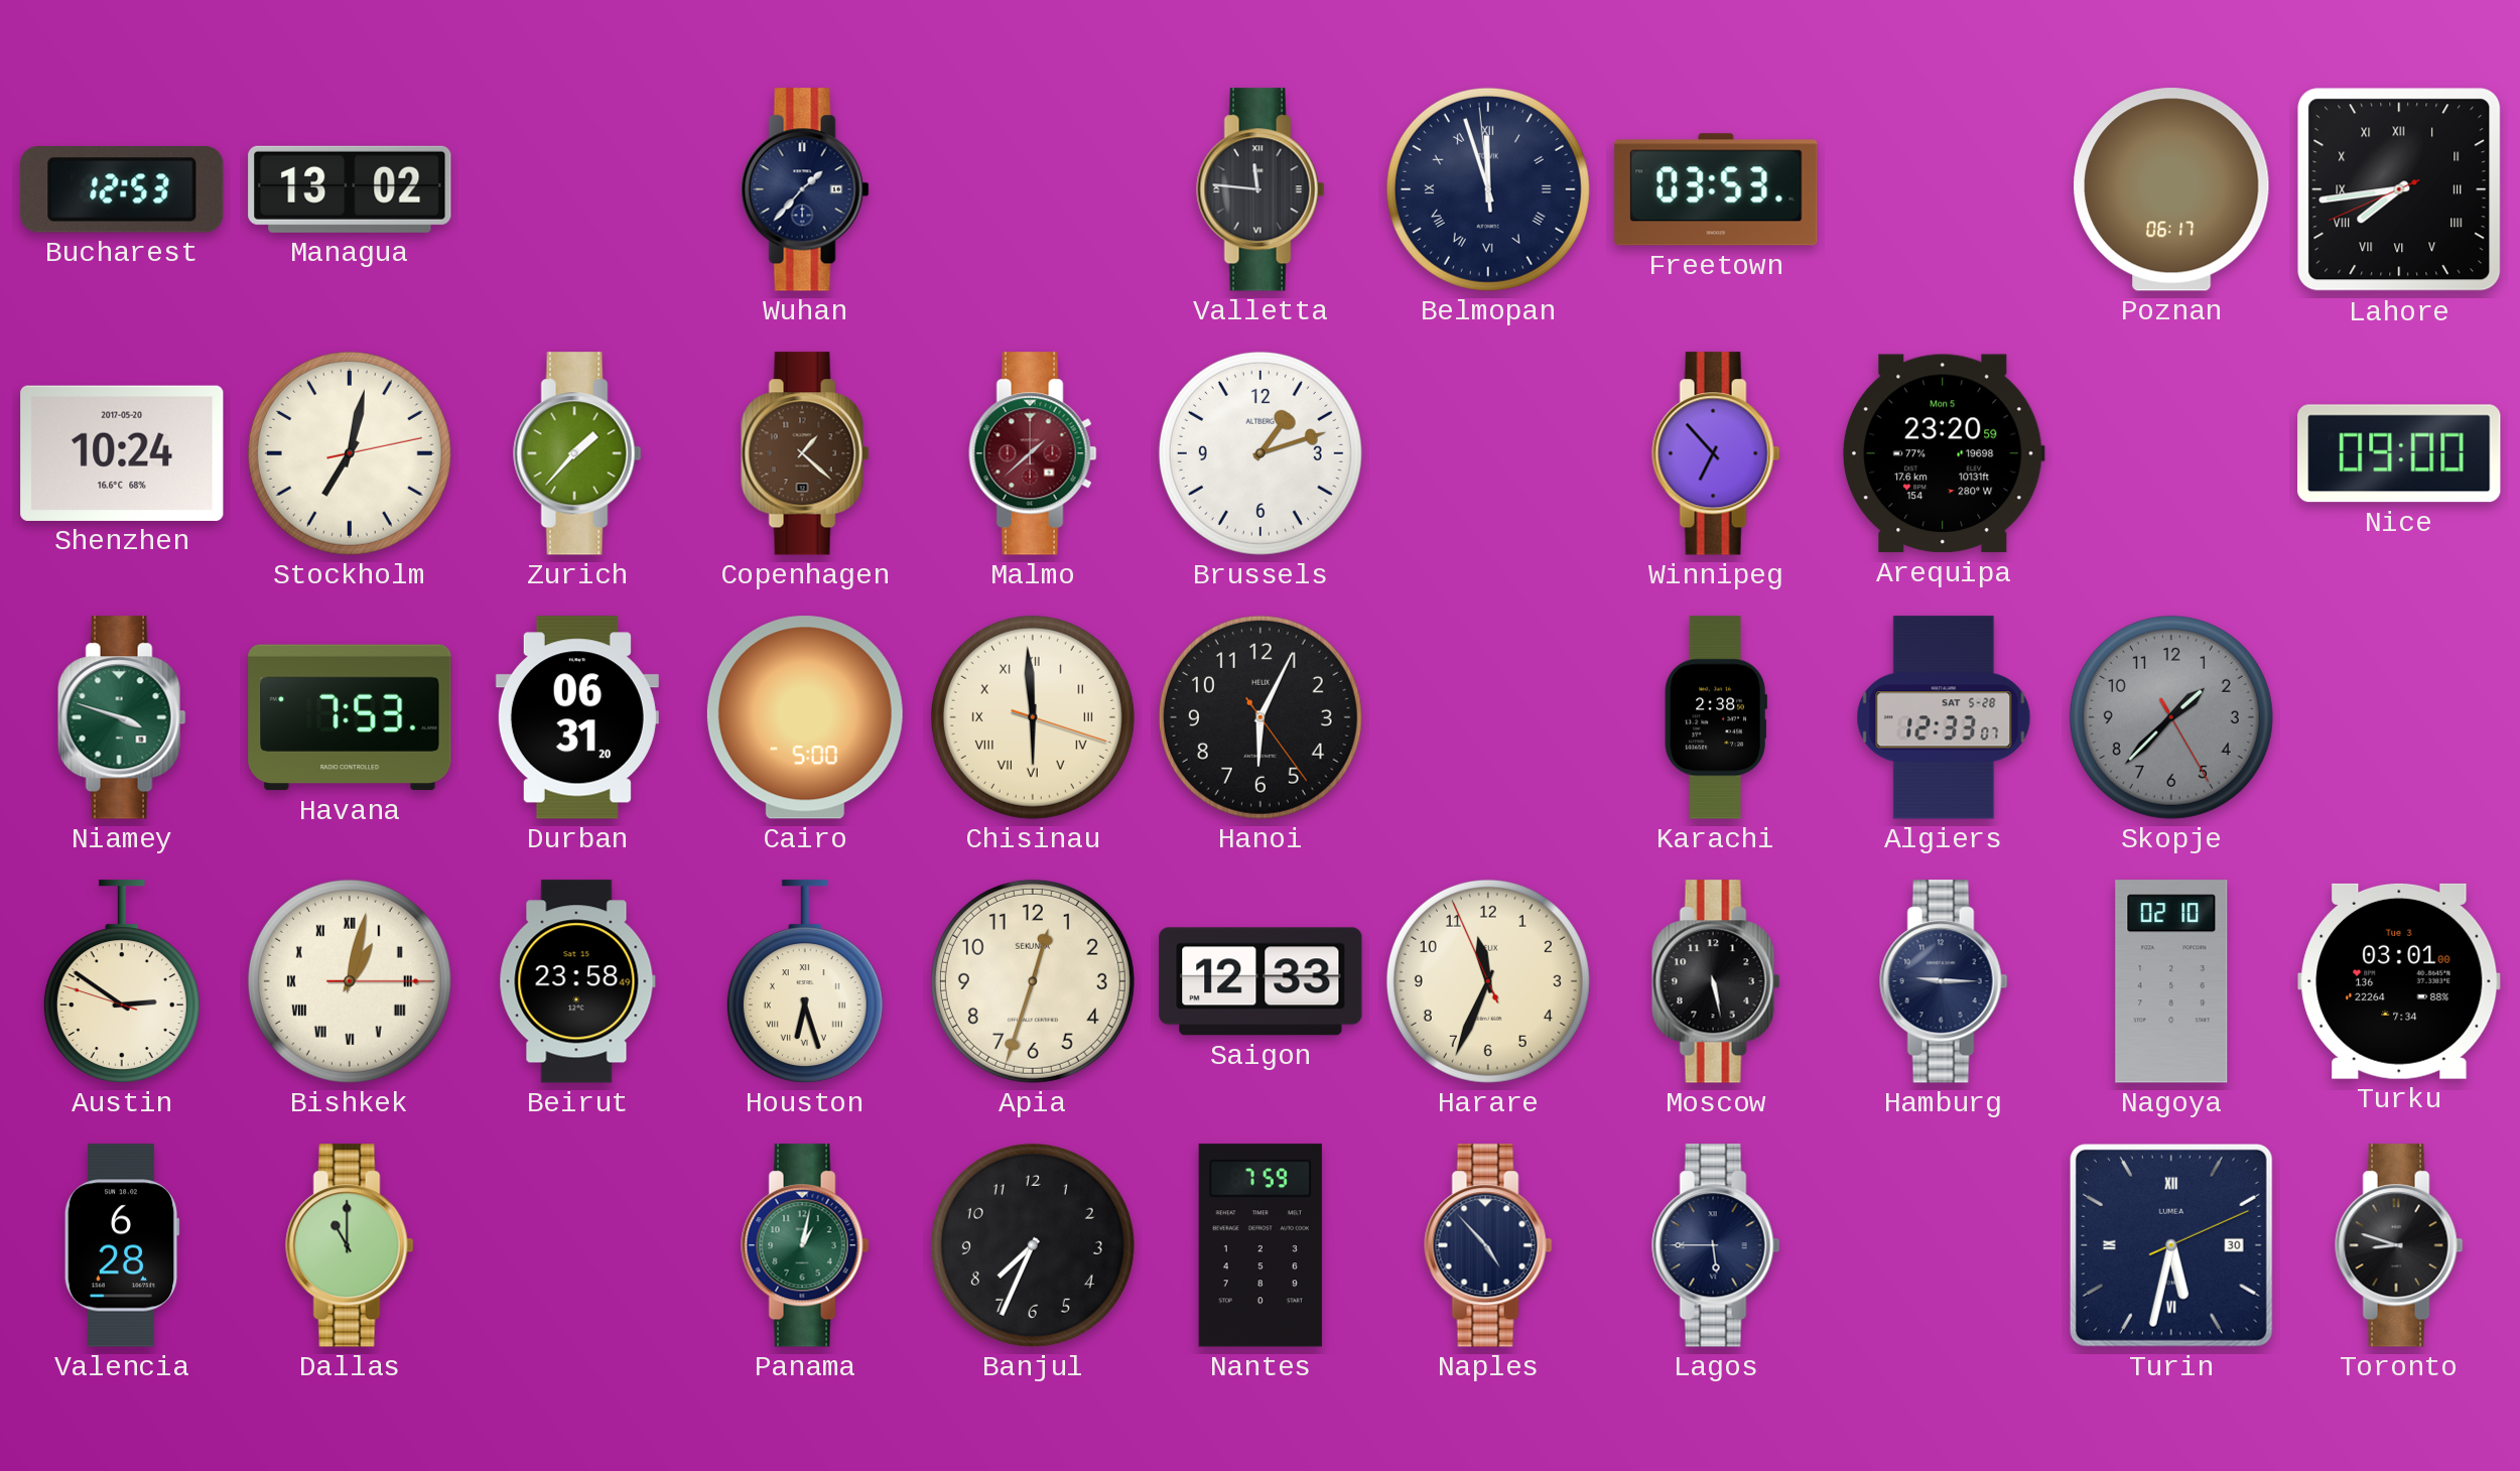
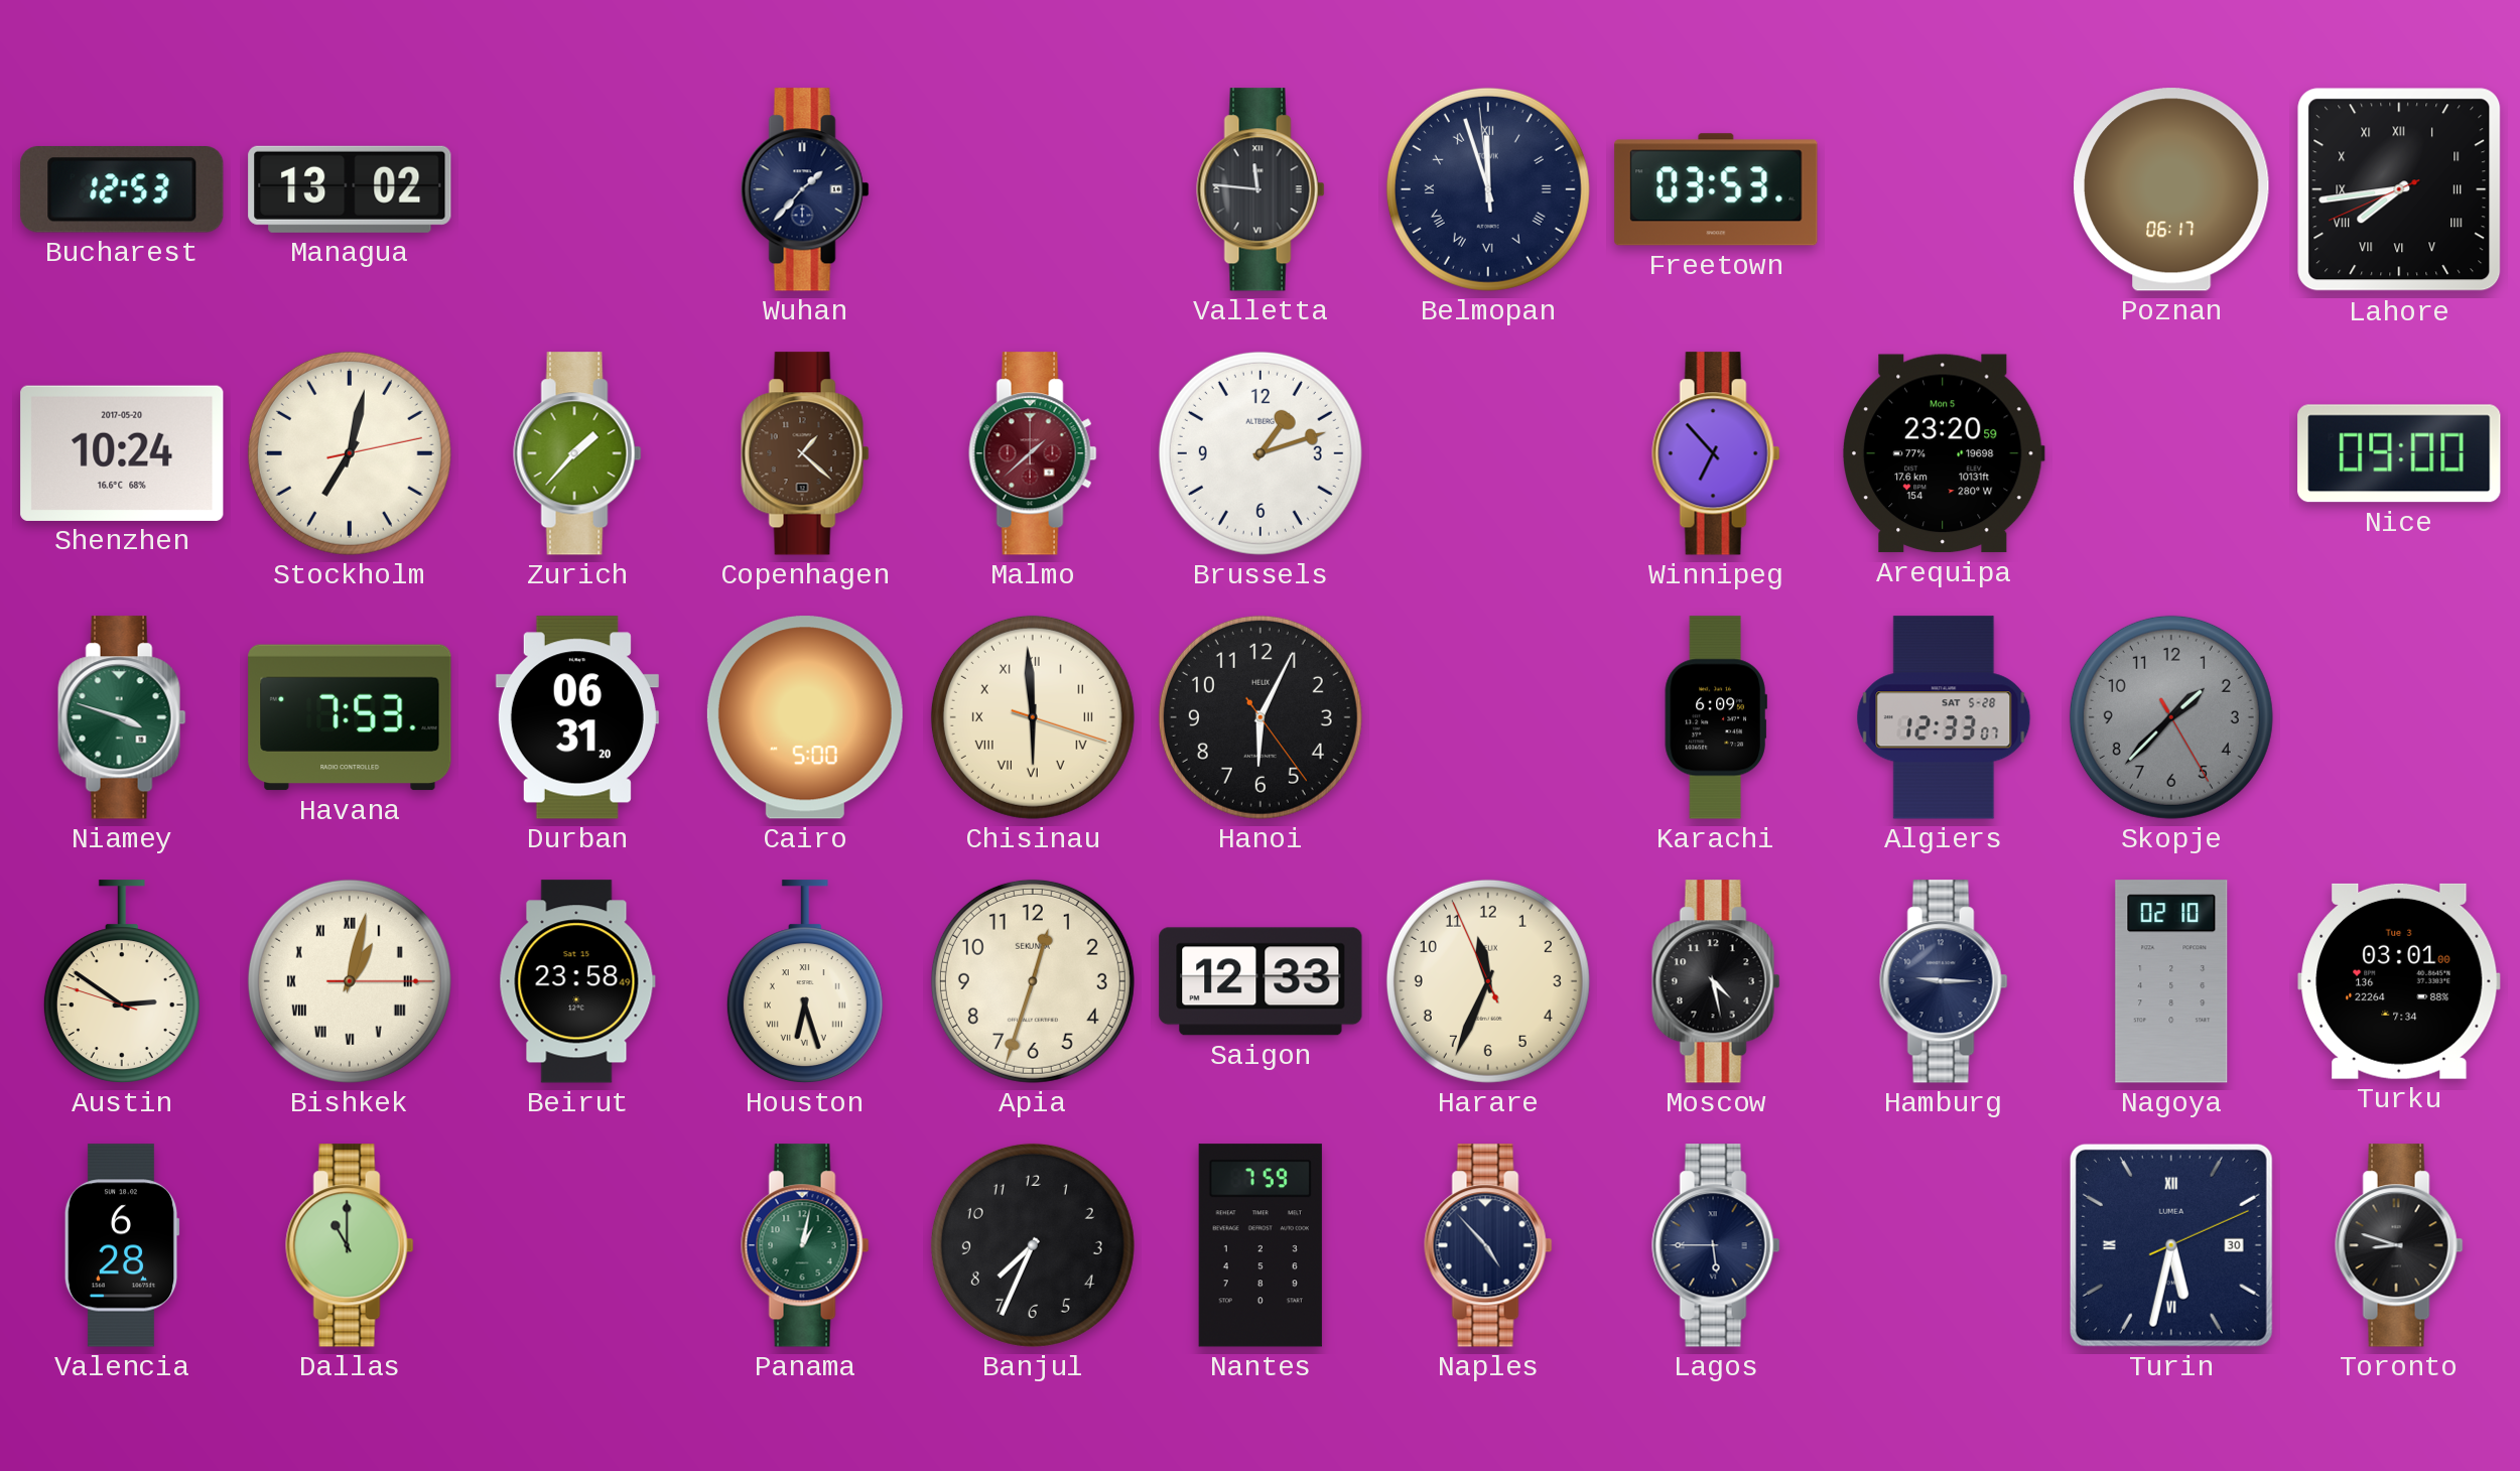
Karachi: 2:38 -> 6:09 (1716, 717)
Moscow: 5:28 -> 4:28 (1716, 981)
